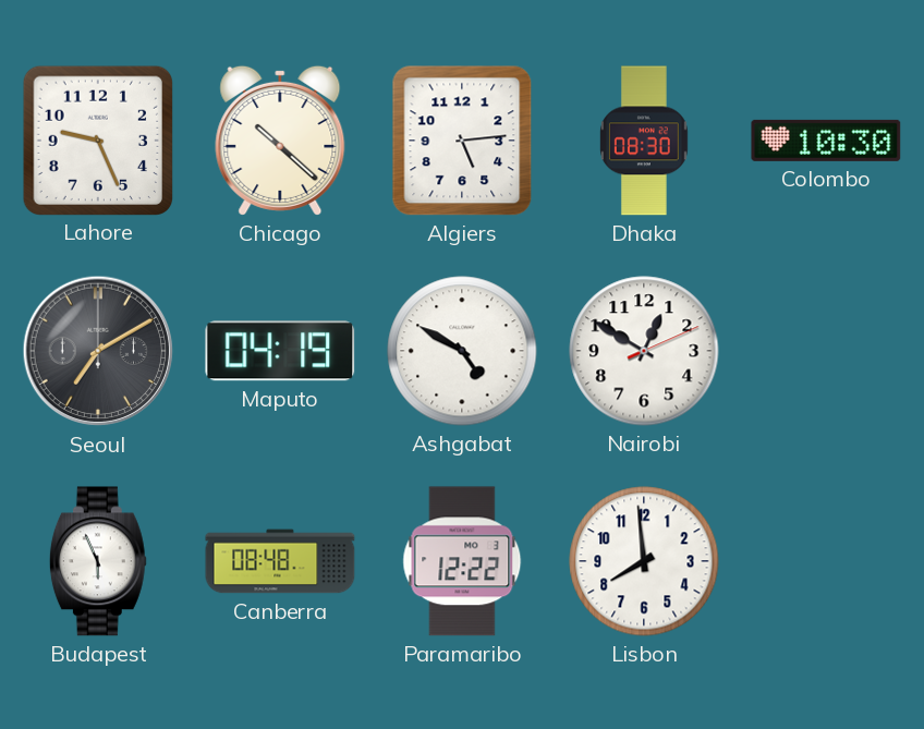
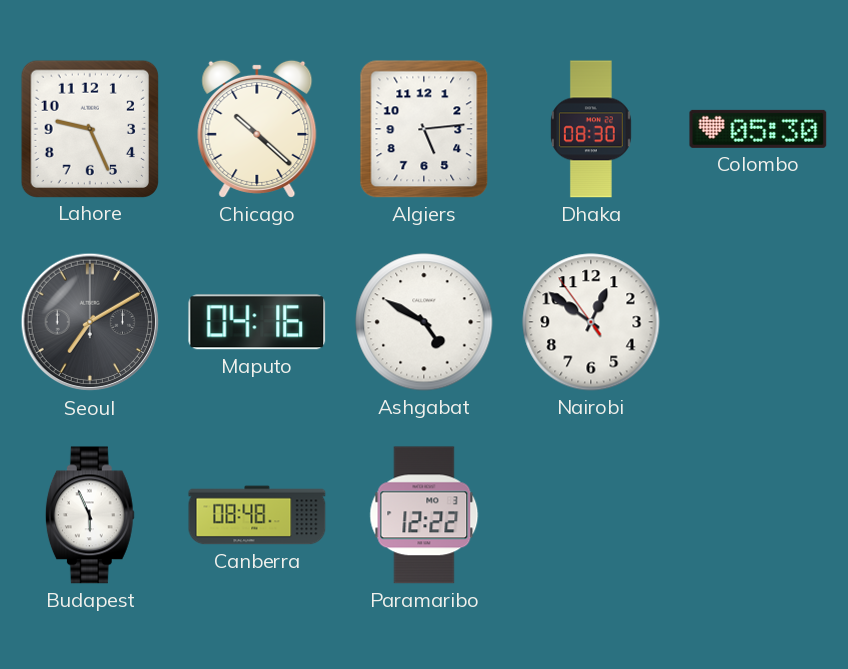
Colombo: 10:30 -> 05:30 (758, 129)
Maputo: 04:19 -> 04:16 (257, 322)
Nairobi: 12:50:11 -> 12:50:54 (591, 322)
Lisbon: 7:59 -> none (644, 561)
